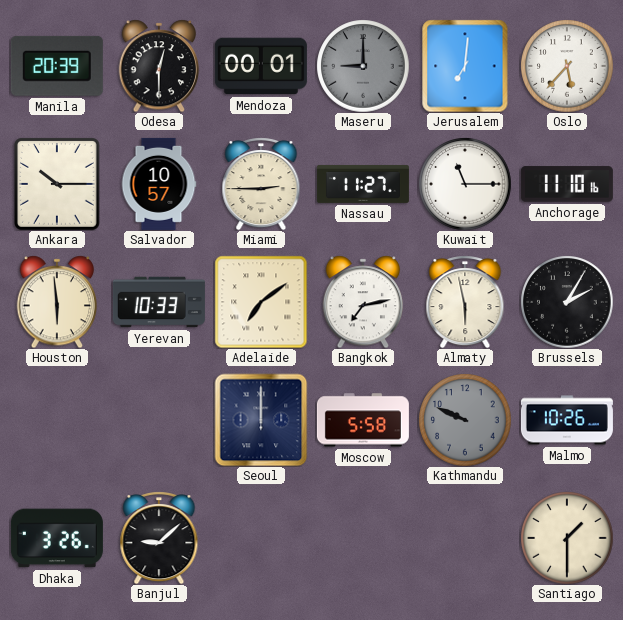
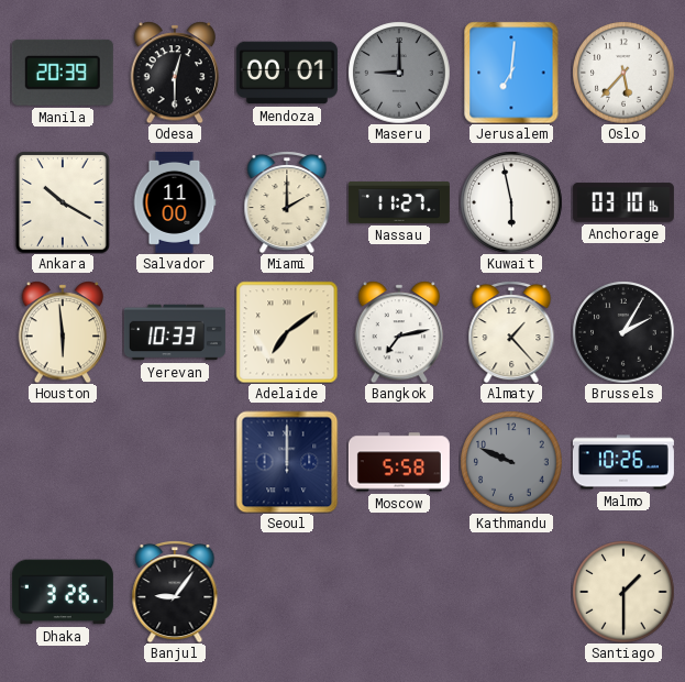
Ankara: 10:15 -> 10:20 (63, 202)
Salvador: 10:57 -> 11:00 (175, 202)
Miami: 2:45 -> 2:00 (287, 202)
Kuwait: 11:15 -> 5:58 (511, 202)
Anchorage: 11:10 -> 03:10 (623, 202)
Almaty: 5:58 -> 1:23 (511, 332)
Banjul: 9:08 -> 9:06 (175, 592)
